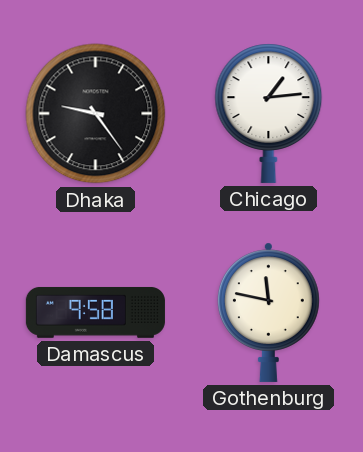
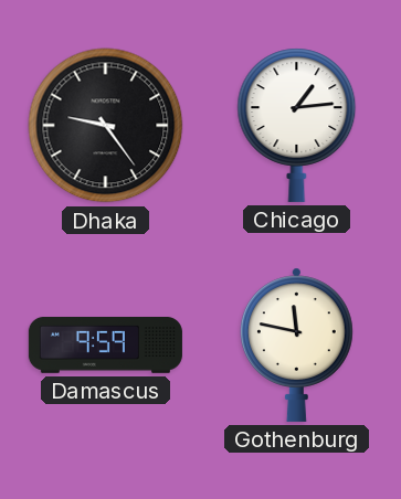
Damascus: 9:58 -> 9:59 (105, 344)
